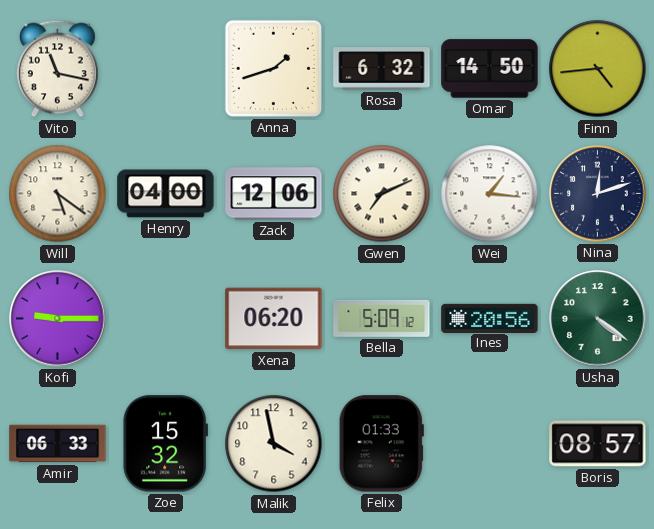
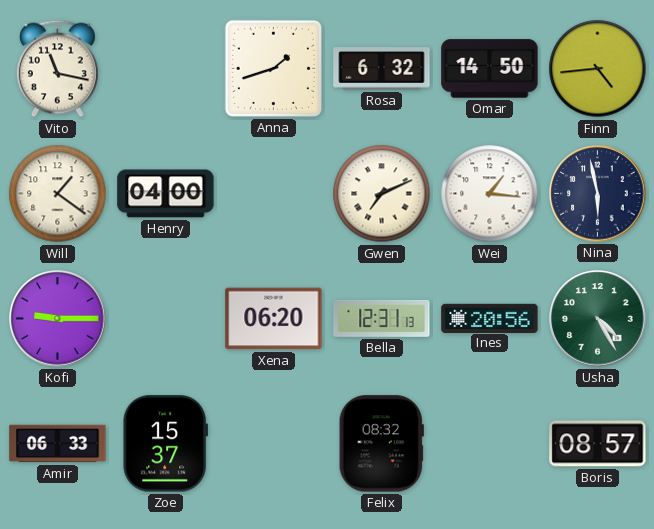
Will: 5:21 -> 1:21 (58, 194)
Zack: 12:06 -> none (274, 194)
Nina: 12:12 -> 5:58 (598, 194)
Bella: 5:09 -> 12:31 (382, 318)
Usha: 4:21 -> 4:25 (598, 319)
Zoe: 15:32 -> 15:37 (165, 444)
Malik: 3:58 -> none (274, 444)
Felix: 01:33 -> 08:32 (381, 444)
